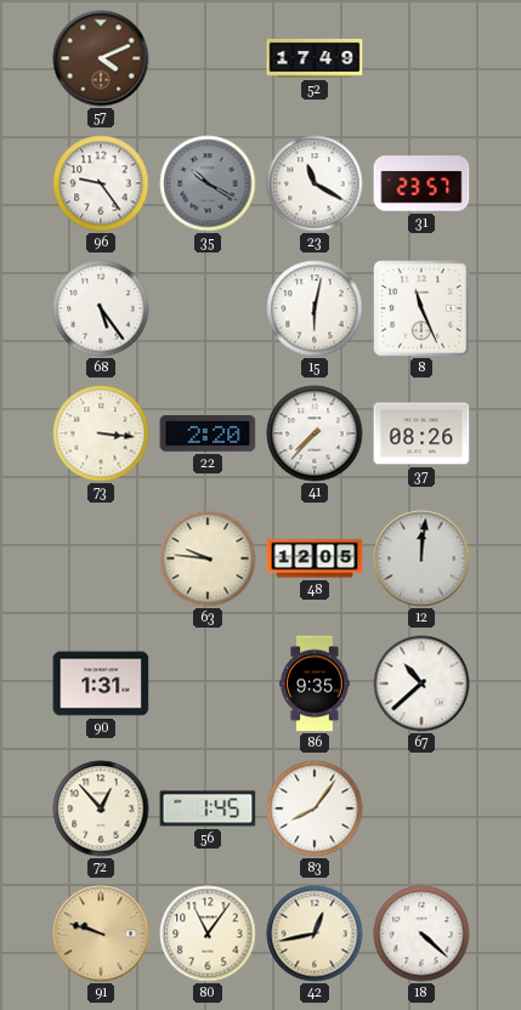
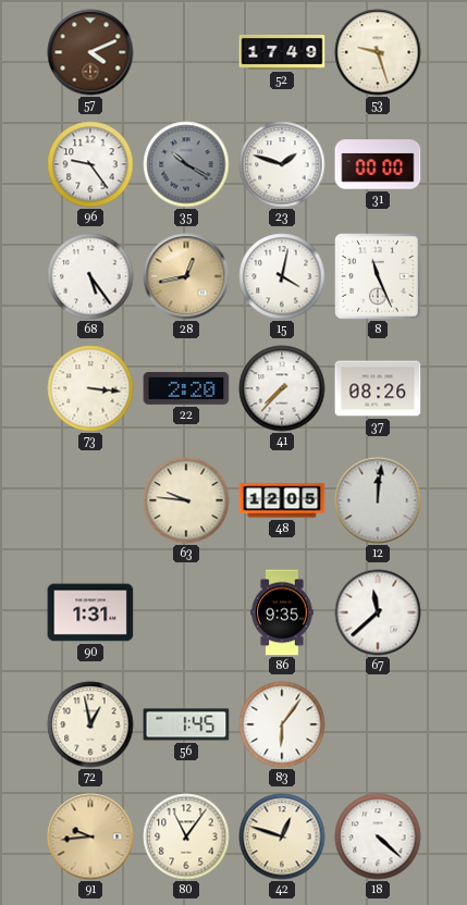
53: none -> 9:27 (378, 52)
23: 11:20 -> 1:48 (282, 164)
31: 23:57 -> 00:00 (378, 164)
28: none -> 12:43 (186, 276)
15: 6:02 -> 4:02 (282, 276)
67: 10:38 -> 11:38 (378, 612)
72: 12:53 -> 12:58 (90, 724)
83: 8:06 -> 6:06 (282, 724)
91: 9:48 -> 9:44 (90, 836)
42: 12:43 -> 12:48 (282, 836)
